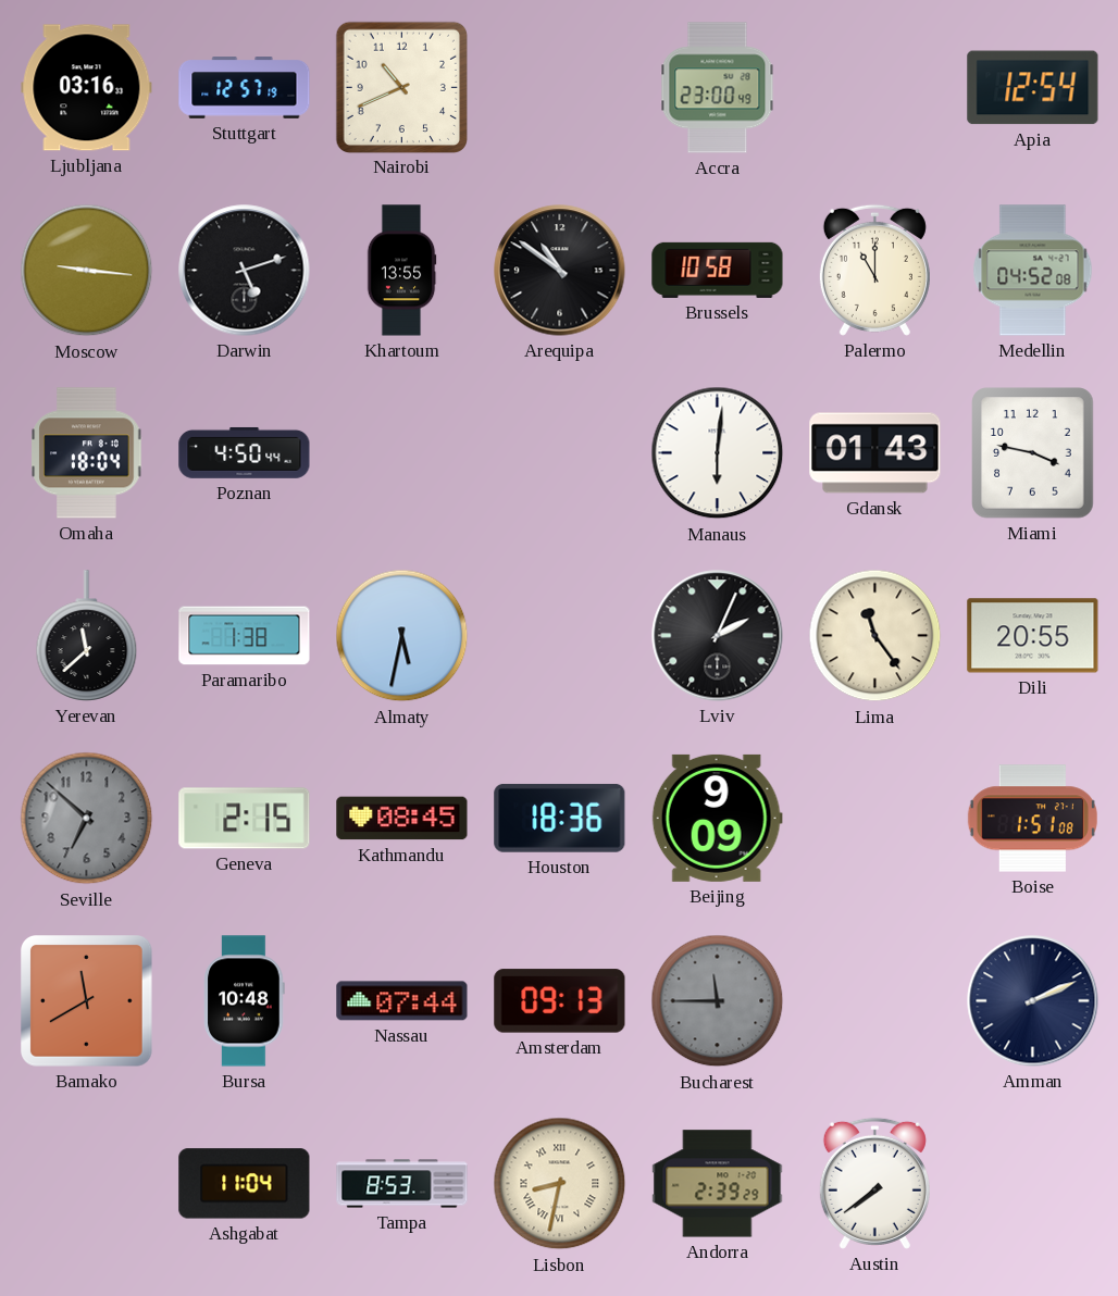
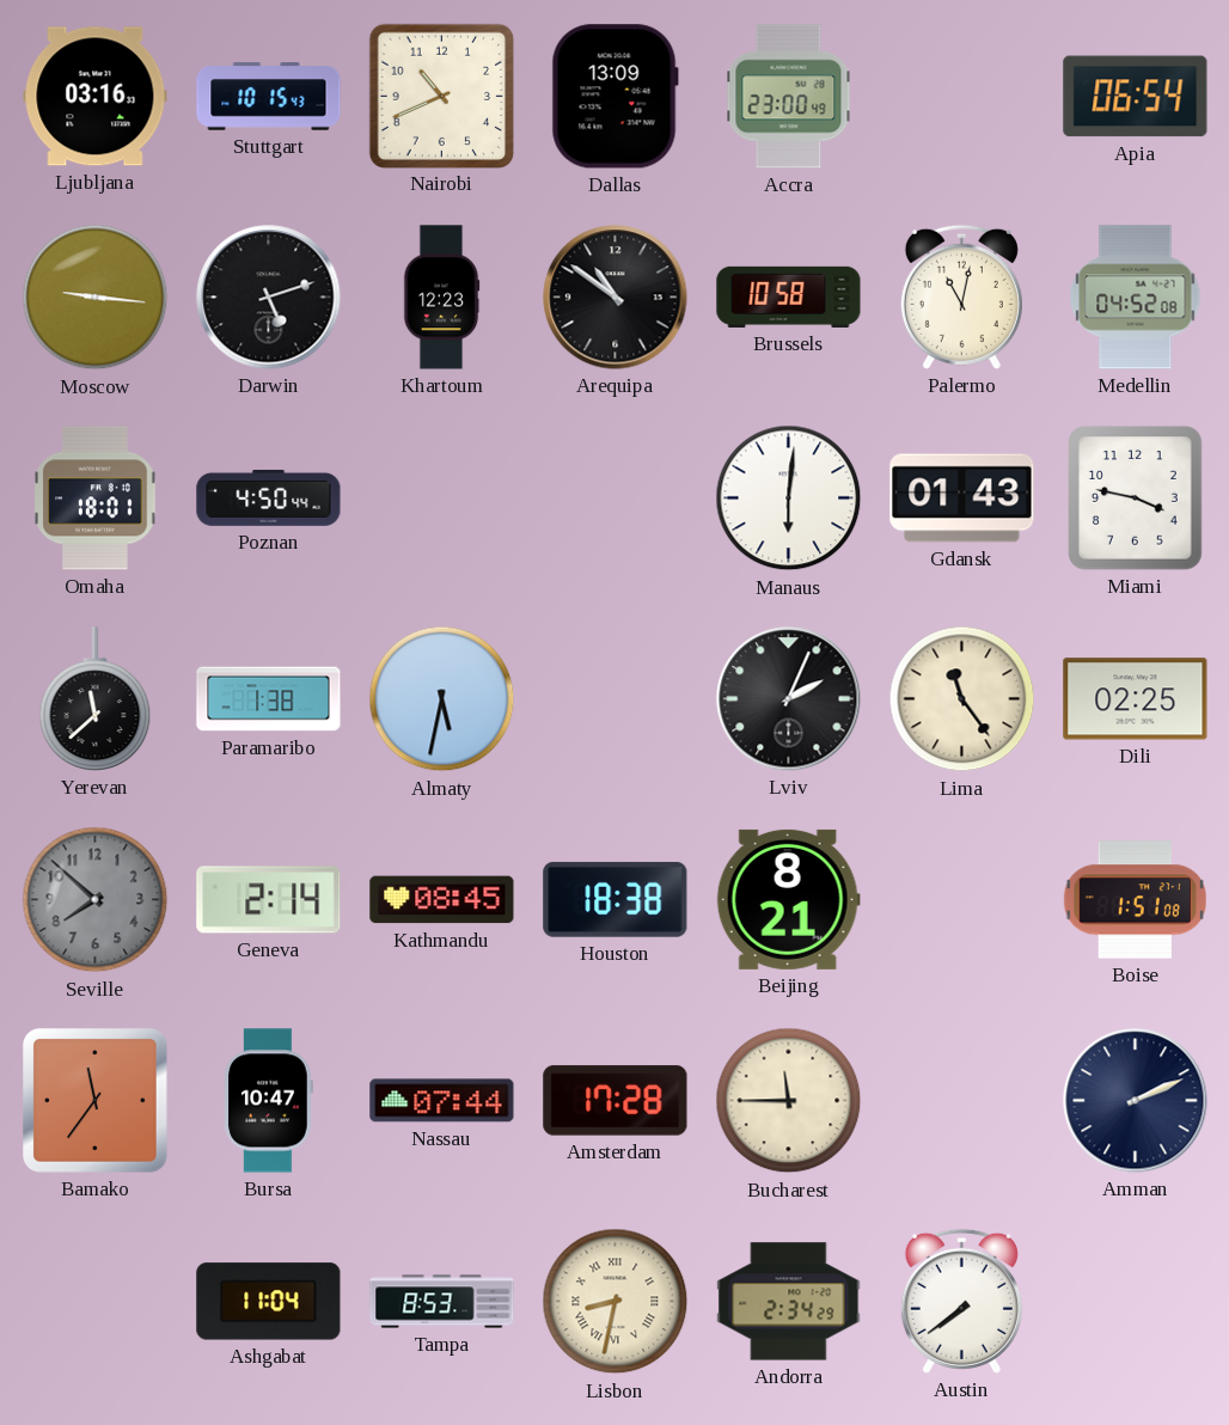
Stuttgart: 12:57 -> 10:15 (269, 97)
Dallas: none -> 13:09 (614, 97)
Apia: 12:54 -> 06:54 (1136, 97)
Khartoum: 13:55 -> 12:23 (441, 298)
Palermo: 11:00 -> 11:02 (961, 296)
Omaha: 18:04 -> 18:01 (96, 499)
Dili: 20:55 -> 02:25 (1136, 699)
Seville: 6:52 -> 7:52 (96, 900)
Geneva: 2:15 -> 2:14 (269, 900)
Houston: 18:36 -> 18:38 (616, 899)
Beijing: 9:09 -> 8:21 (788, 899)
Bamako: 11:40 -> 11:36 (96, 1101)
Bursa: 10:48 -> 10:47 (269, 1101)
Amsterdam: 09:13 -> 17:28 (616, 1101)
Bucharest dial: grey -> cream (789, 1101)
Andorra: 2:39 -> 2:34 (789, 1302)
